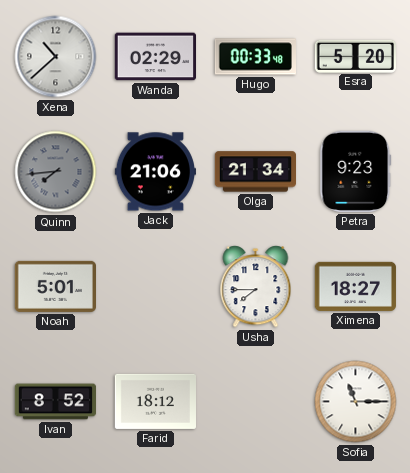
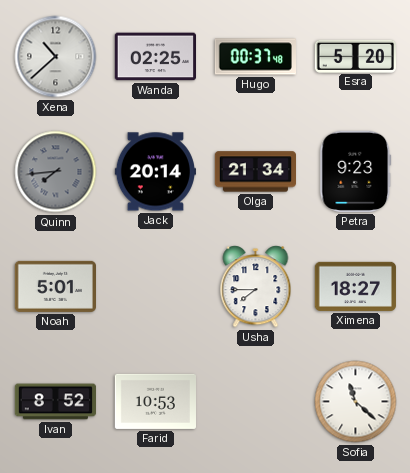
Wanda: 02:29 -> 02:25 (155, 57)
Hugo: 00:33 -> 00:37 (255, 57)
Jack: 21:06 -> 20:14 (155, 172)
Farid: 18:12 -> 10:53 (155, 401)
Sofia: 11:15 -> 11:22 (356, 402)
